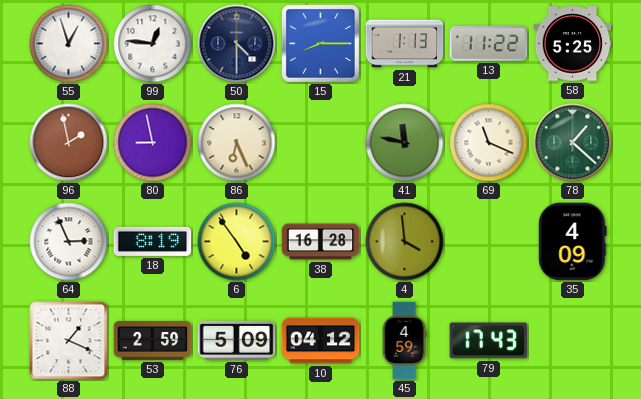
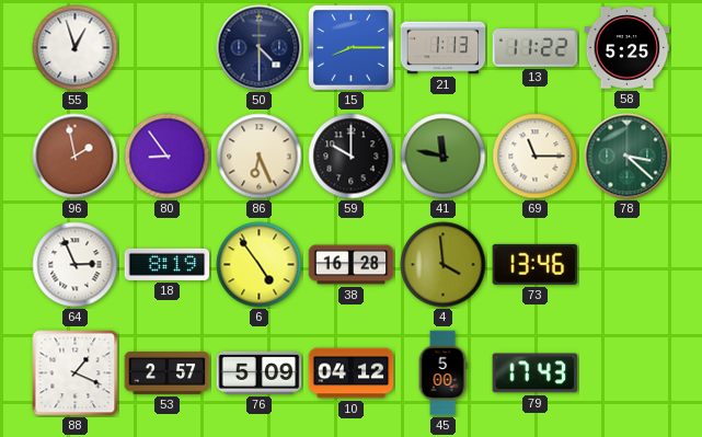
99: 12:46 -> none (153, 44)
80: 8:58 -> 8:54 (168, 157)
59: none -> 10:00 (352, 157)
69: 11:19 -> 11:15 (536, 157)
78: 1:22 -> 3:22 (628, 157)
73: none -> 13:46 (536, 264)
35: 4:09 -> none (573, 242)
53: 2:59 -> 2:57 (168, 372)
45: 4:59 -> 5:00 (442, 373)
